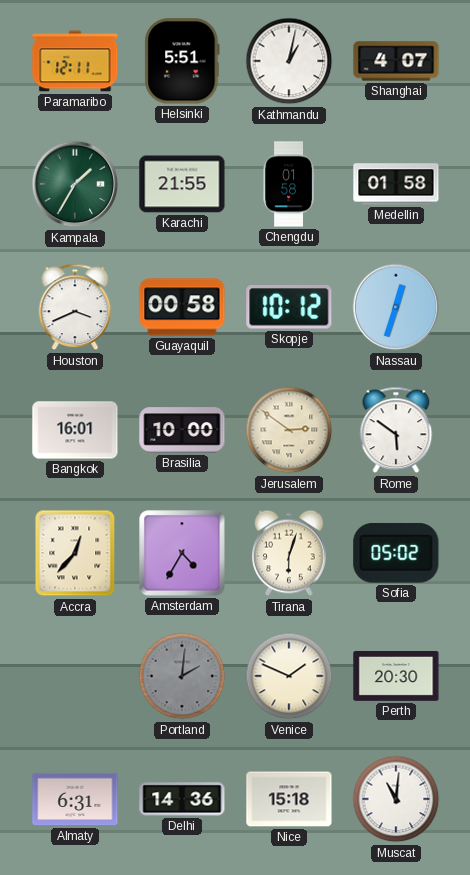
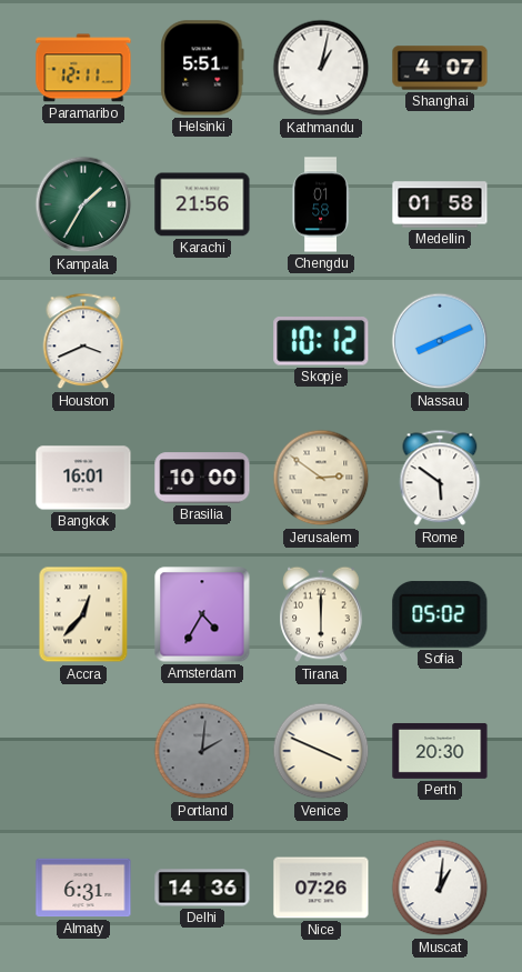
Karachi: 21:55 -> 21:56 (202, 204)
Guayaquil: 00:58 -> none (182, 307)
Nassau: 12:33 -> 8:11 (440, 341)
Tirana: 6:03 -> 6:00 (321, 614)
Venice: 1:49 -> 3:49 (321, 751)
Nice: 15:18 -> 07:26 (321, 888)
Muscat: 11:01 -> 1:01 (440, 888)
